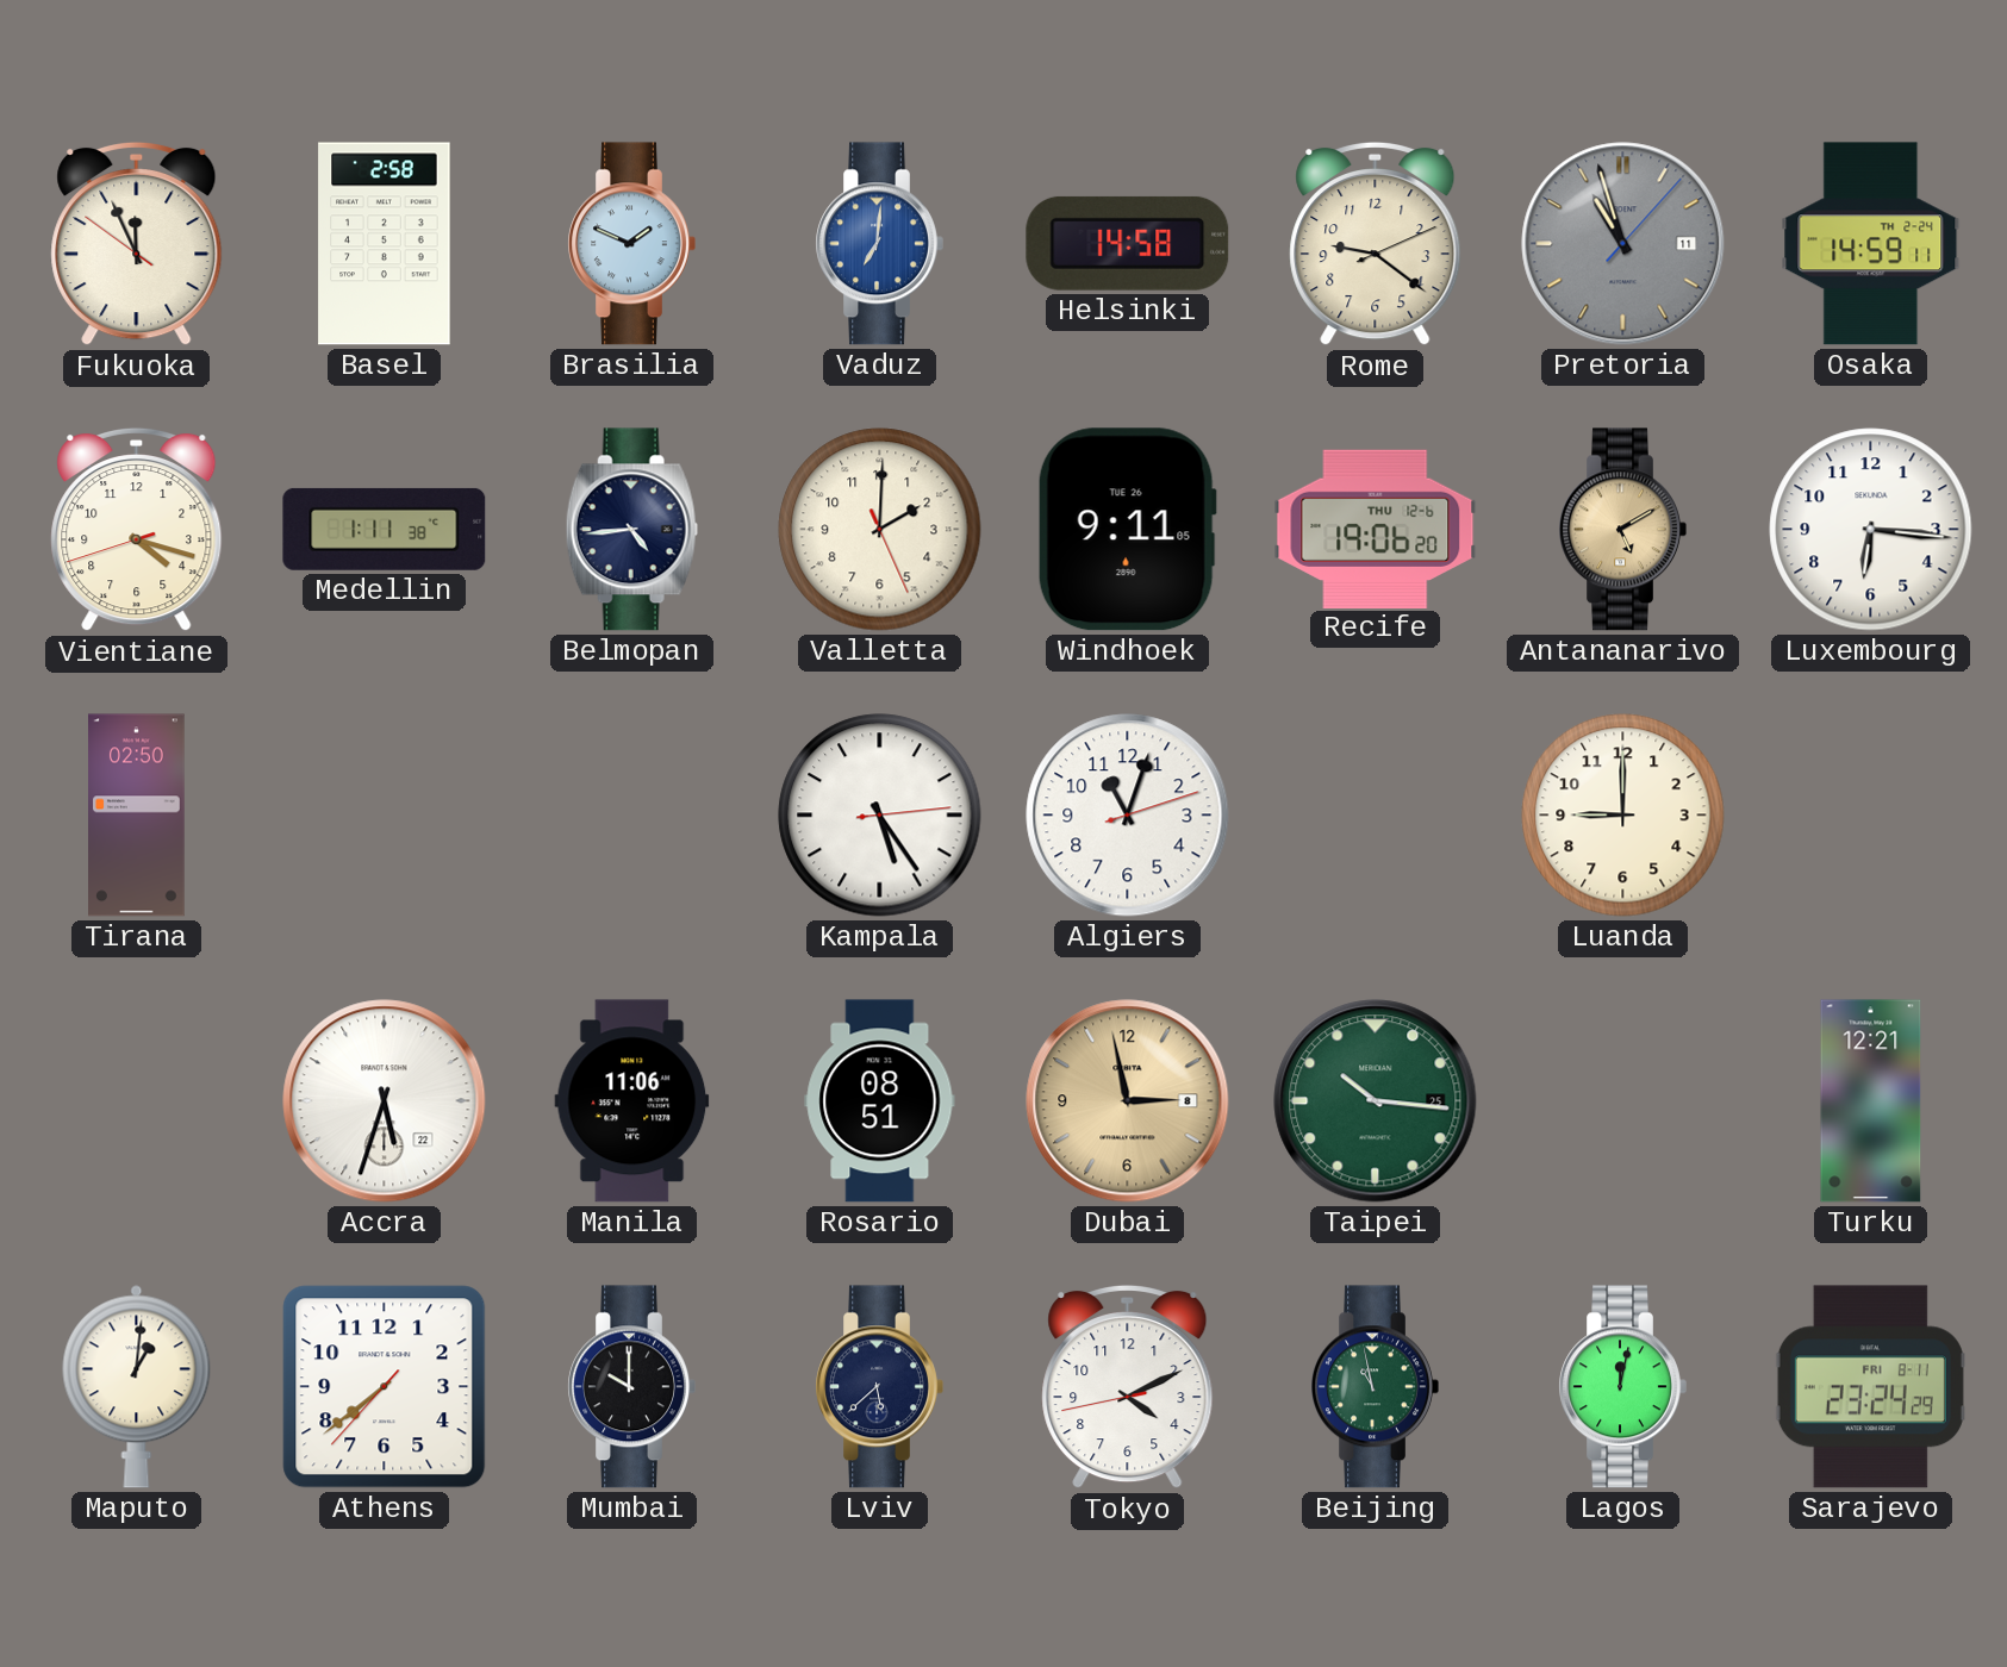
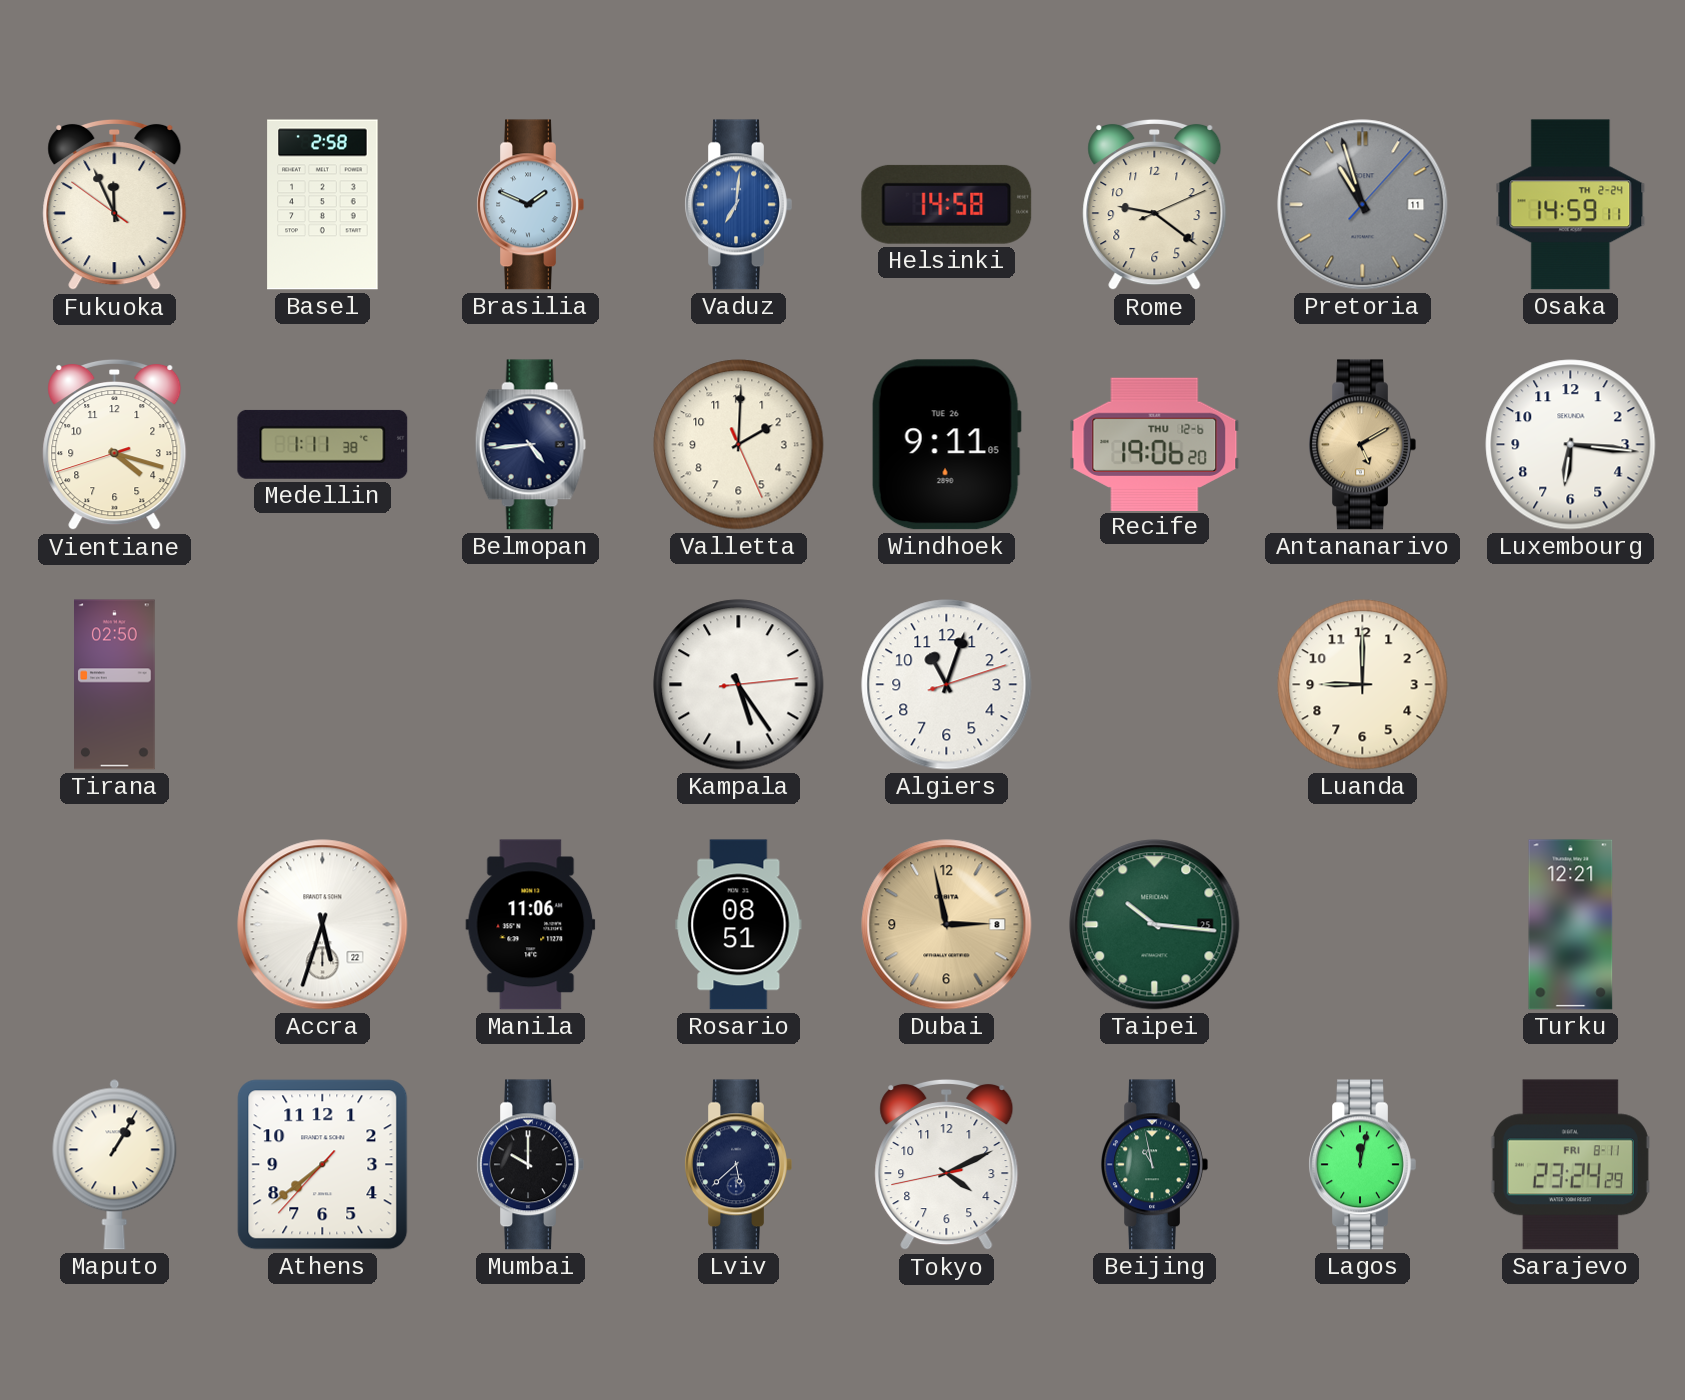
Maputo: 1:01 -> 1:05 (115, 1165)
